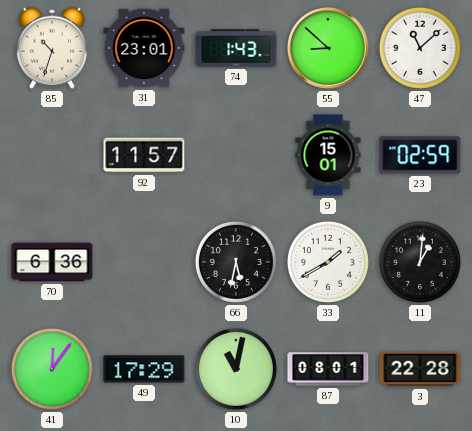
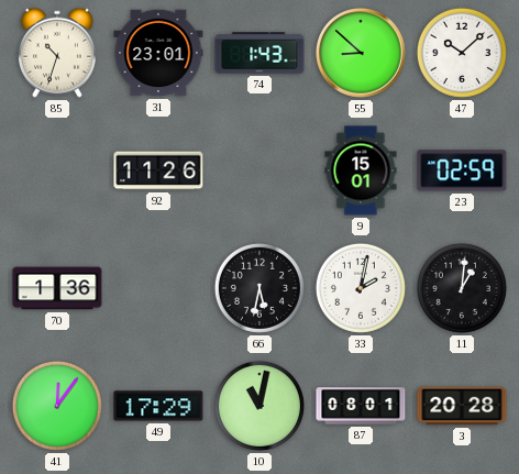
47: 11:08 -> 10:08 (462, 53)
92: 11:57 -> 11:26 (158, 170)
70: 6:36 -> 1:36 (57, 288)
33: 1:40 -> 2:02 (361, 288)
3: 22:28 -> 20:28 (462, 406)
